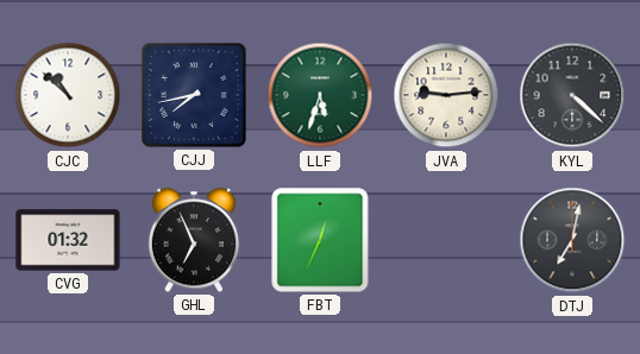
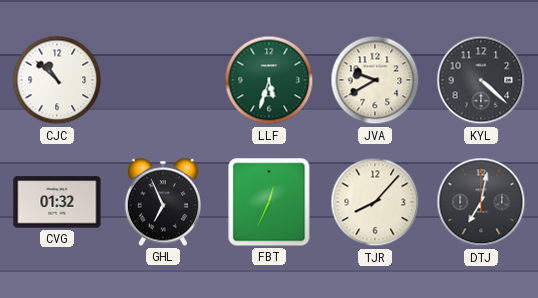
CJJ: 7:43 -> none (194, 95)
JVA: 9:14 -> 9:40 (375, 80)
TJR: none -> 8:07 (375, 202)
